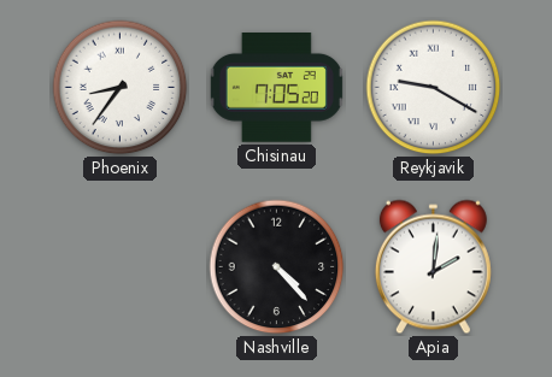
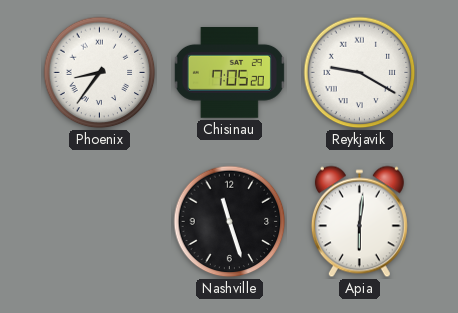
Nashville: 4:23 -> 11:27 (230, 222)
Apia: 2:01 -> 6:01 (359, 222)
